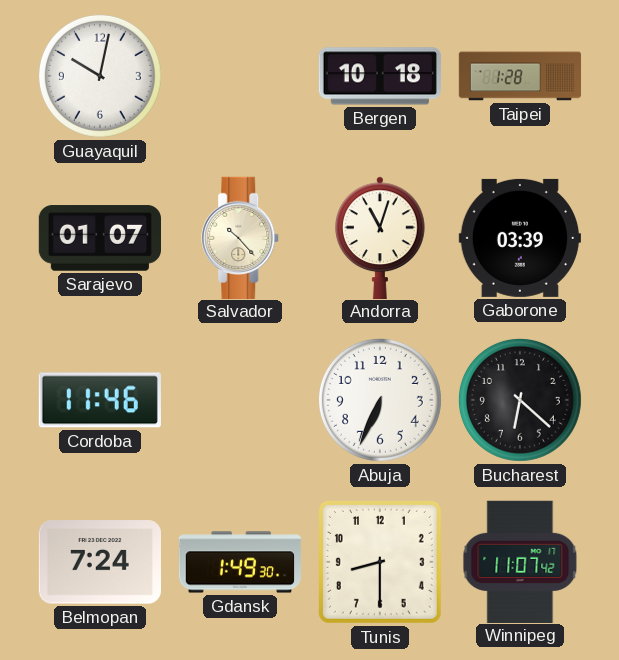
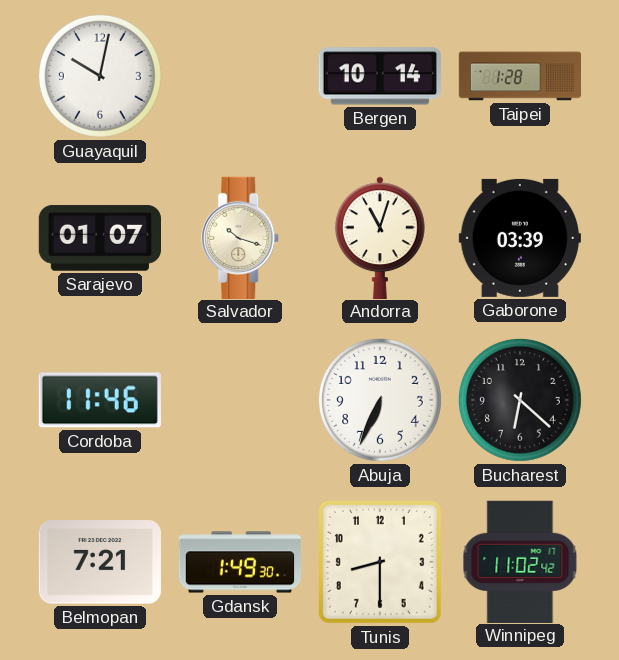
Bergen: 10:18 -> 10:14 (380, 76)
Salvador: 10:23 -> 10:18 (241, 237)
Belmopan: 7:24 -> 7:21 (100, 562)
Winnipeg: 11:07 -> 11:02 (520, 561)
